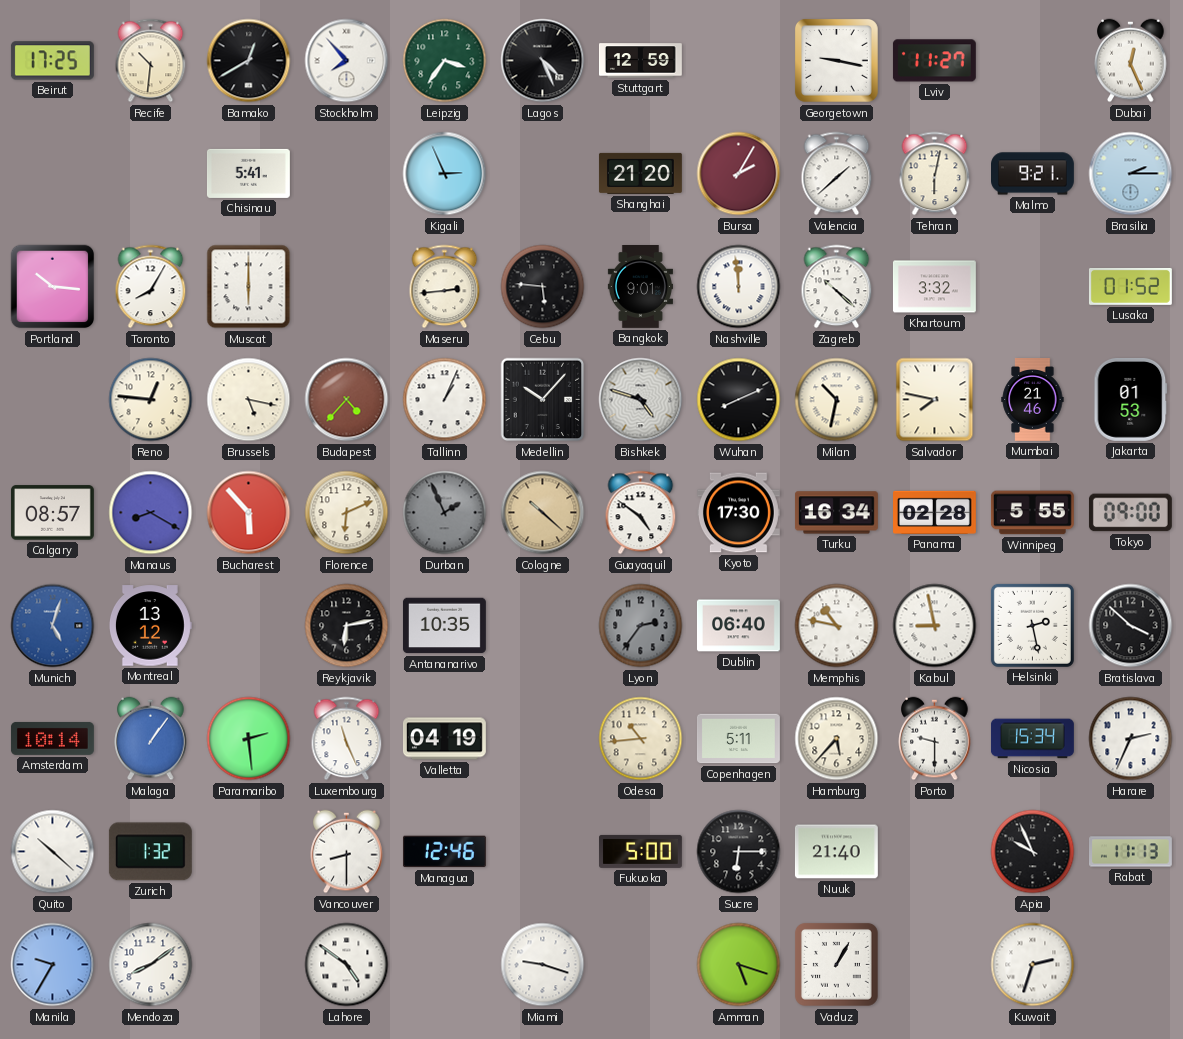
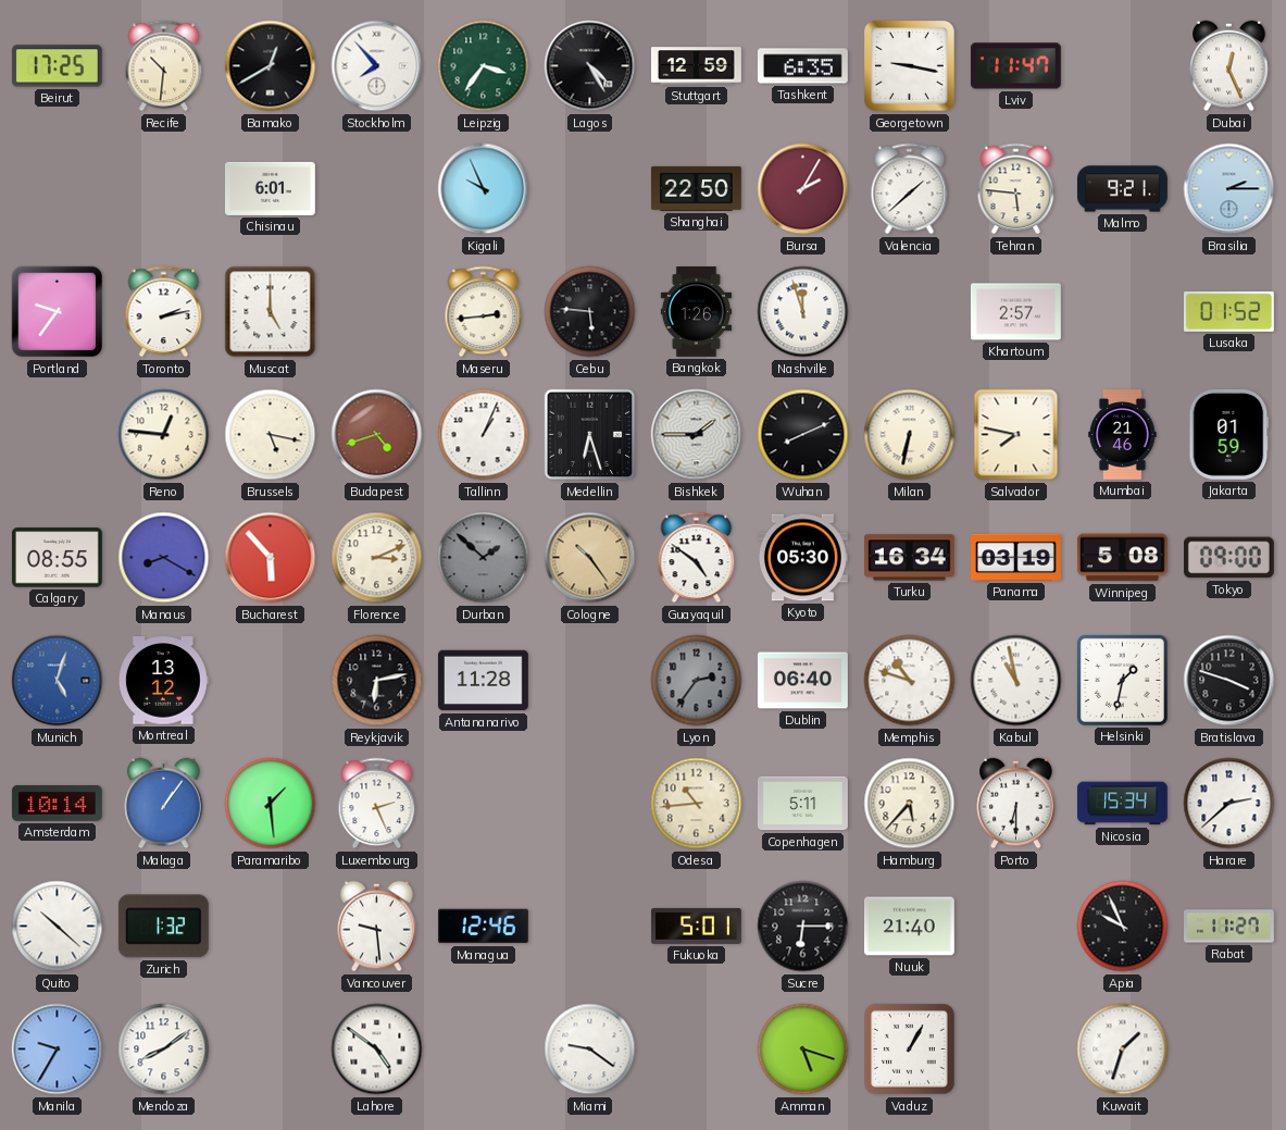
Lagos: 4:26 -> 4:25 (590, 66)
Tashkent: none -> 6:35 (802, 66)
Lviv: 11:27 -> 11:47 (1015, 66)
Chisinau: 5:41 -> 6:01 (270, 188)
Kigali: 2:56 -> 9:56 (484, 189)
Shanghai: 21:20 -> 22:50 (696, 188)
Tehran: 6:02 -> 5:46 (1016, 189)
Portland: 10:16 -> 9:36 (58, 312)
Toronto: 8:05 -> 2:13 (164, 312)
Muscat: 6:00 -> 5:00 (271, 312)
Bangkok: 9:01 -> 1:26 (696, 312)
Nashville: 11:59 -> 11:57 (803, 312)
Zagreb: 10:22 -> none (837, 287)
Khartoum: 3:32 -> 2:57 (1015, 312)
Budapest: 4:37 -> 4:42 (377, 435)
Medellin: 10:07 -> 6:27 (590, 435)
Bishkek: 4:48 -> 1:45 (697, 435)
Milan: 10:32 -> 6:32 (910, 435)
Jakarta: 01:53 -> 01:59 (1229, 434)
Calgary: 08:57 -> 08:55 (57, 558)
Florence: 6:11 -> 3:11 (377, 558)
Durban: 1:56 -> 1:52 (484, 558)
Cologne: 10:22 -> 10:24 (590, 558)
Kyoto: 17:30 -> 05:30 (802, 558)
Panama: 02:28 -> 03:19 (1016, 557)
Winnipeg: 5:55 -> 5:08 (1122, 558)
Antananarivo: 10:35 -> 11:28 (483, 681)
Memphis: 10:47 -> 10:48 (910, 681)
Kabul: 8:58 -> 10:58 (1016, 681)
Helsinki: 2:28 -> 1:32 (1122, 680)
Bratislava: 3:52 -> 3:48 (1229, 681)
Paramaribo: 2:29 -> 1:29 (271, 804)
Luxembourg: 11:26 -> 2:26 (377, 804)
Valletta: 04:19 -> none (444, 739)
Porto: 9:30 -> 6:30 (1016, 804)
Harare: 2:34 -> 2:38 (1229, 804)
Vancouver: 8:30 -> 9:29 (377, 927)
Fukuoka: 5:00 -> 5:01 (697, 926)
Rabat: 11:13 -> 11:27 (1229, 927)
Miami: 9:18 -> 9:21 (590, 1050)
Kuwait: 2:33 -> 1:33 (1123, 1050)
